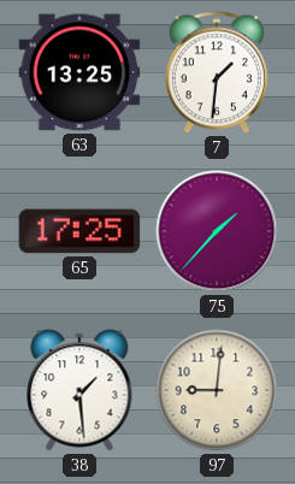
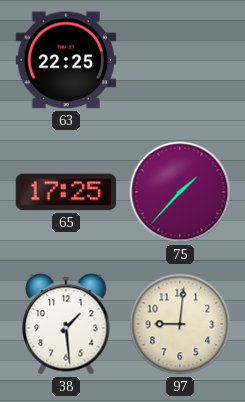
63: 13:25 -> 22:25 (66, 60)
7: 1:31 -> none (217, 72)
